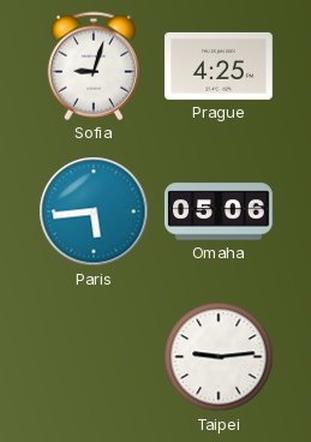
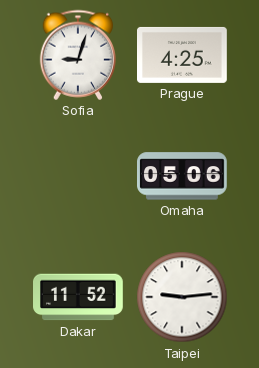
Paris: 5:44 -> none (94, 211)
Dakar: none -> 11:52 (79, 297)
